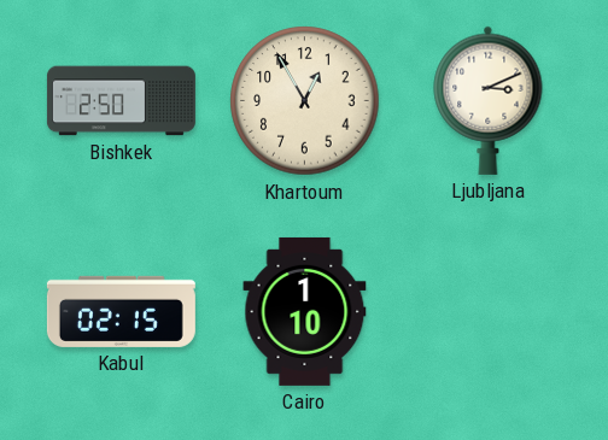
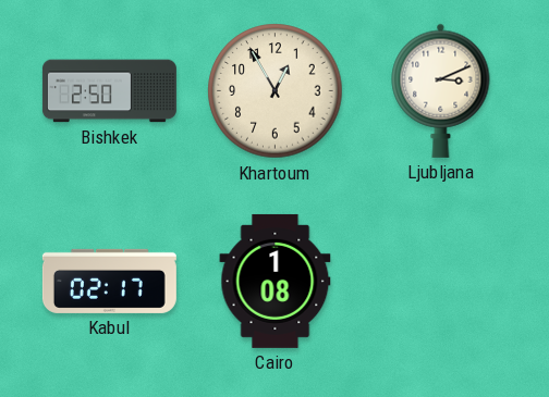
Kabul: 02:15 -> 02:17 (109, 281)
Cairo: 1:10 -> 1:08 (276, 281)
